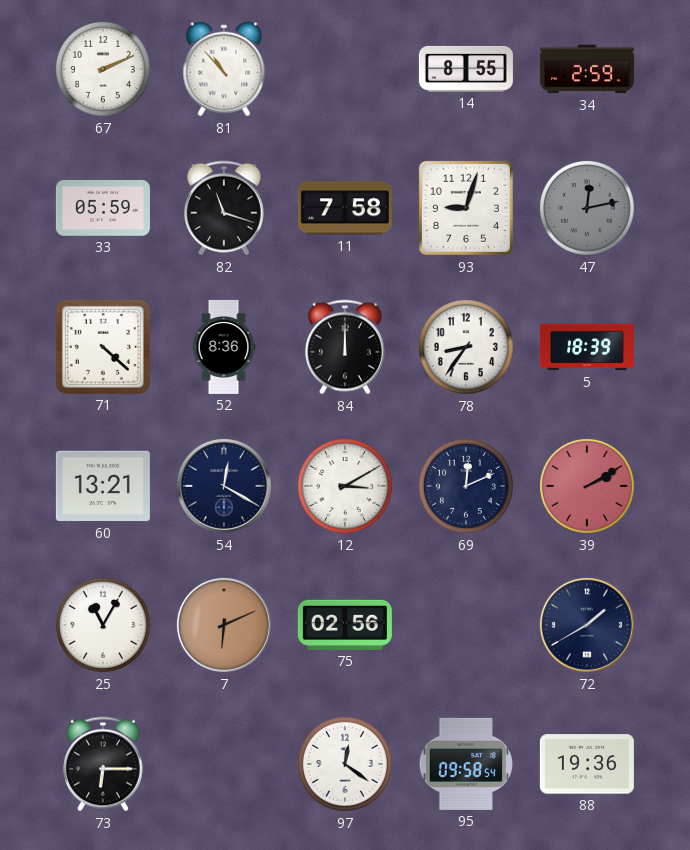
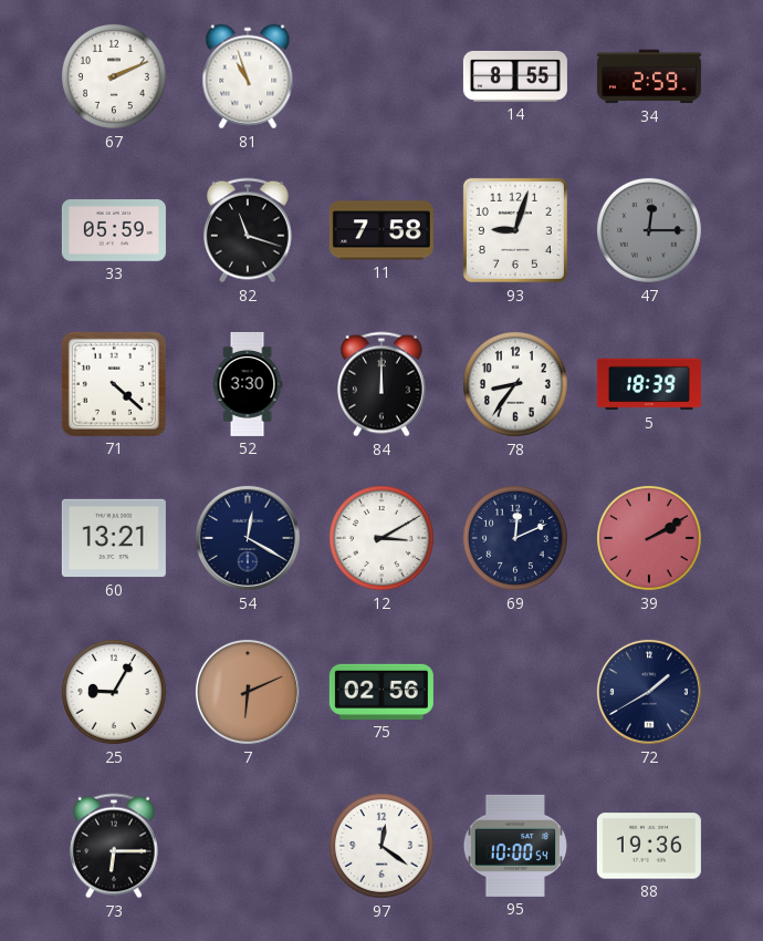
81: 10:53 -> 10:57 (248, 76)
47: 12:13 -> 12:15 (649, 230)
52: 8:36 -> 3:30 (248, 384)
25: 11:05 -> 9:05 (114, 692)
95: 09:58 -> 10:00 (515, 846)
